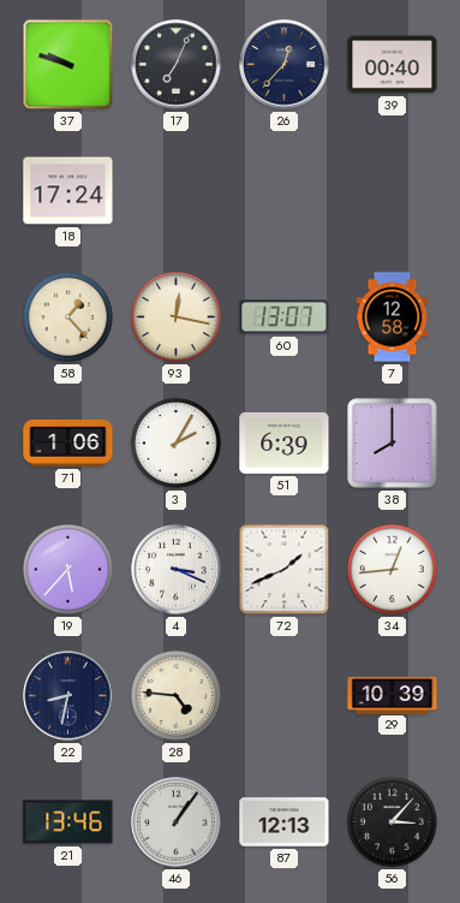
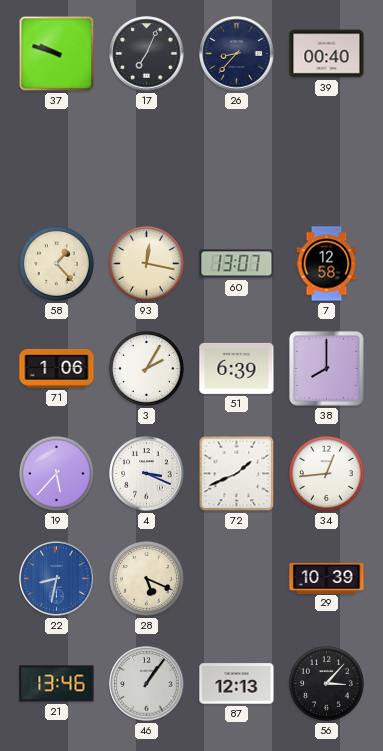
26: 12:37 -> 8:37 (237, 54)
18: 17:24 -> none (68, 191)
22 dial: navy -> blue (57, 579)
28: 4:46 -> 5:19 (146, 578)
